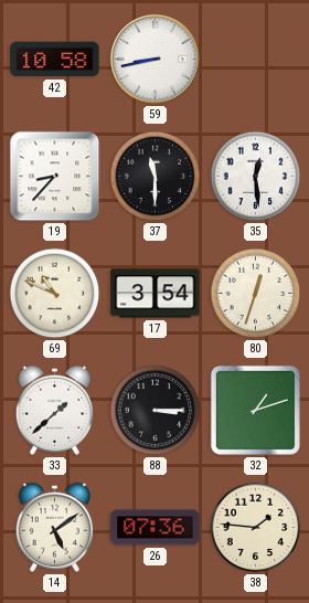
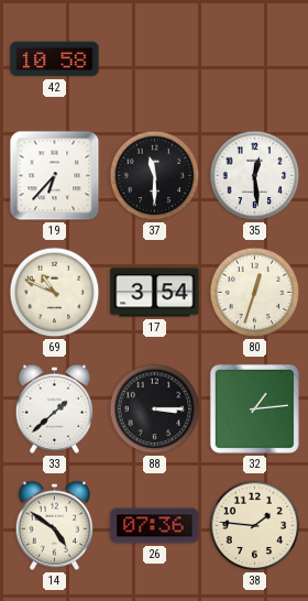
59: 8:43 -> none (156, 60)
19: 8:37 -> 6:37 (55, 176)
32: 1:12 -> 1:14 (254, 408)
14: 5:09 -> 4:51 (54, 525)
